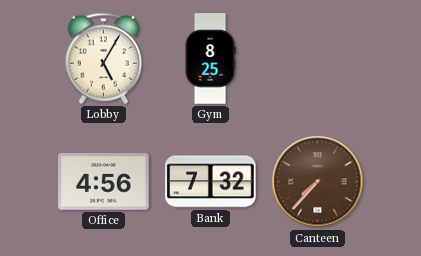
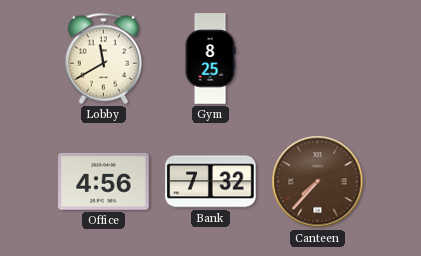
Lobby: 5:05 -> 11:40 (104, 58)
